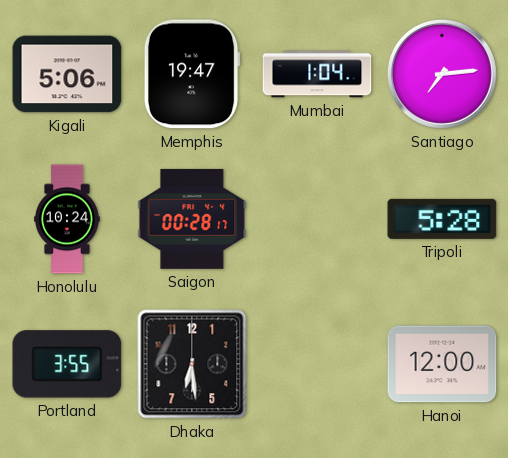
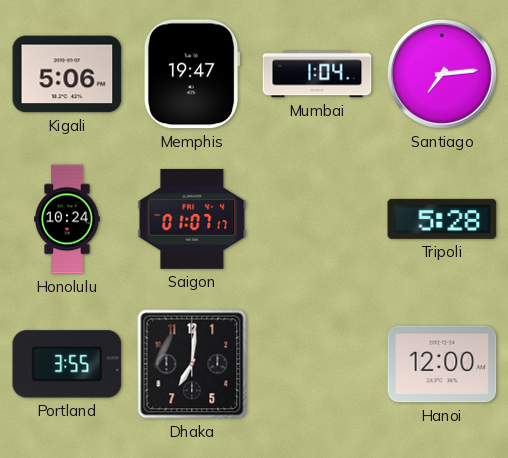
Saigon: 00:28 -> 01:07 (192, 219)
Dhaka: 6:29 -> 7:01 (192, 364)
